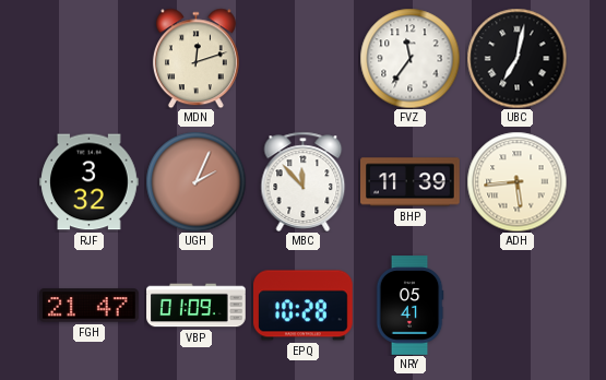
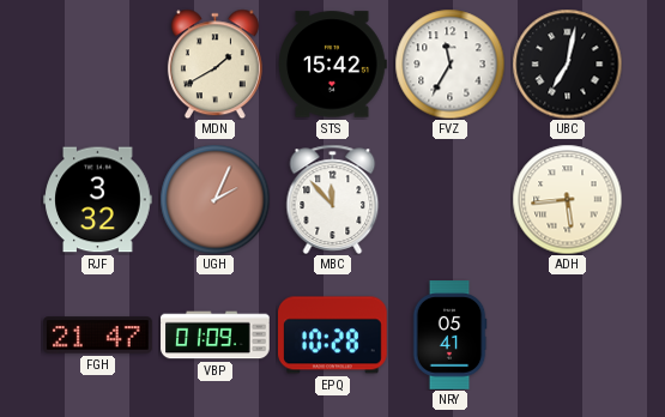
MDN: 12:12 -> 1:40 (214, 64)
STS: none -> 15:42 (333, 65)
FVZ: 11:36 -> 11:35 (449, 64)
BHP: 11:39 -> none (411, 182)
